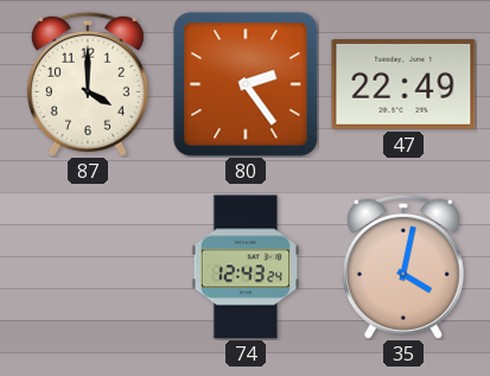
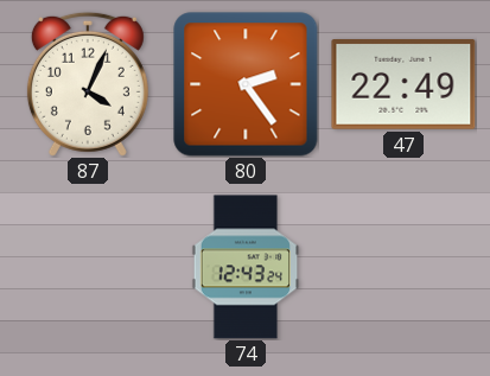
87: 4:00 -> 4:04 (88, 84)
35: 4:02 -> none (403, 267)
